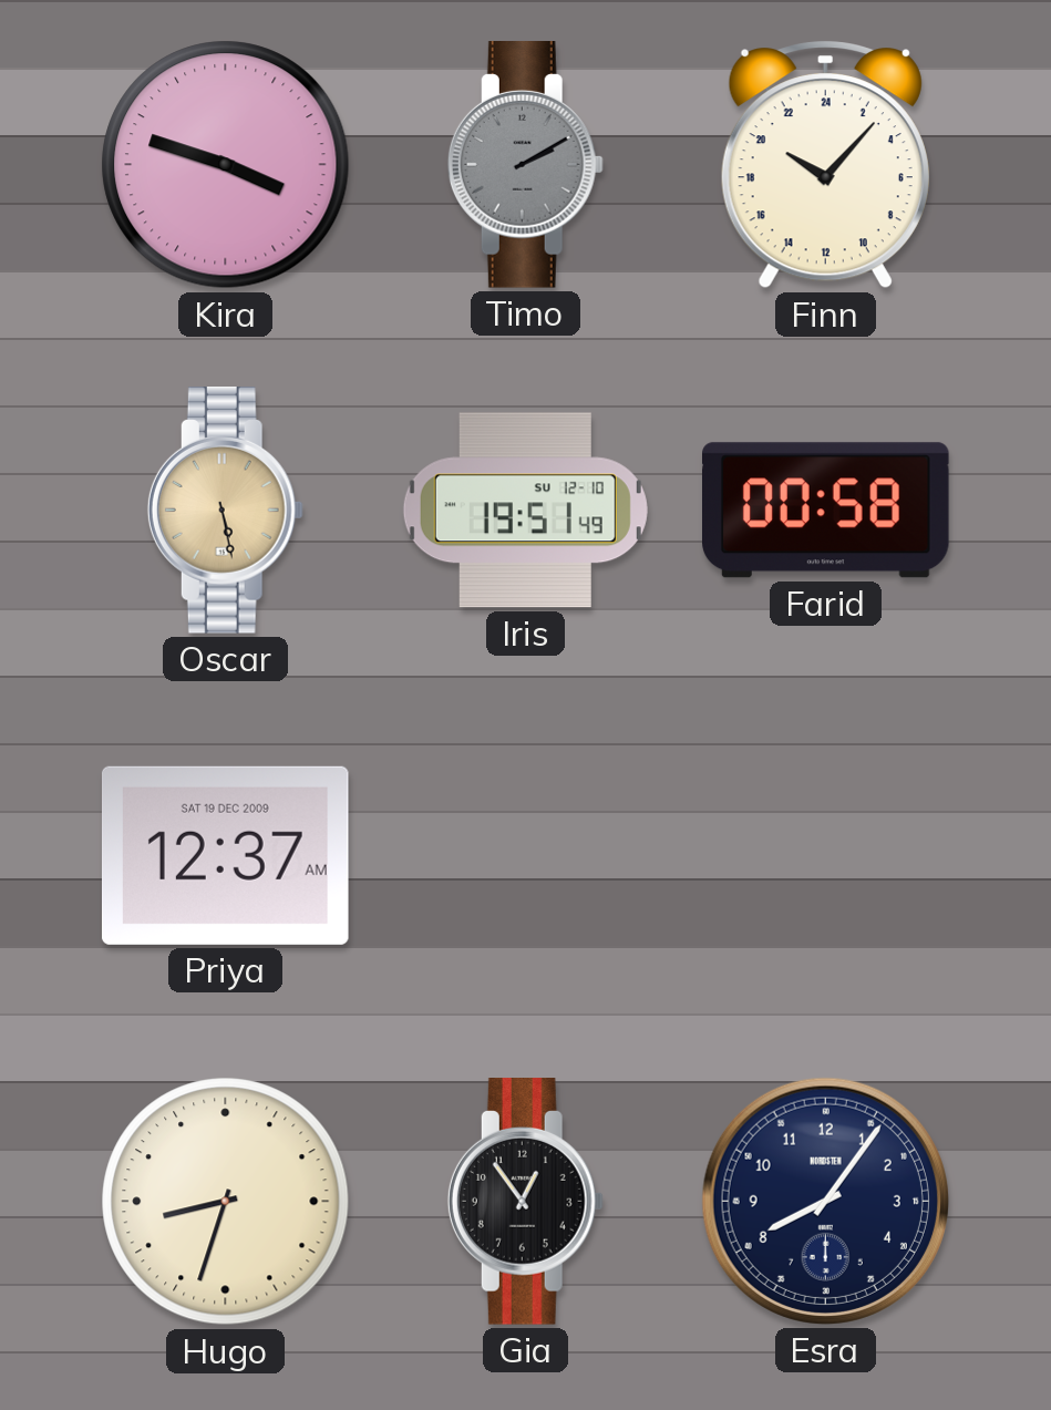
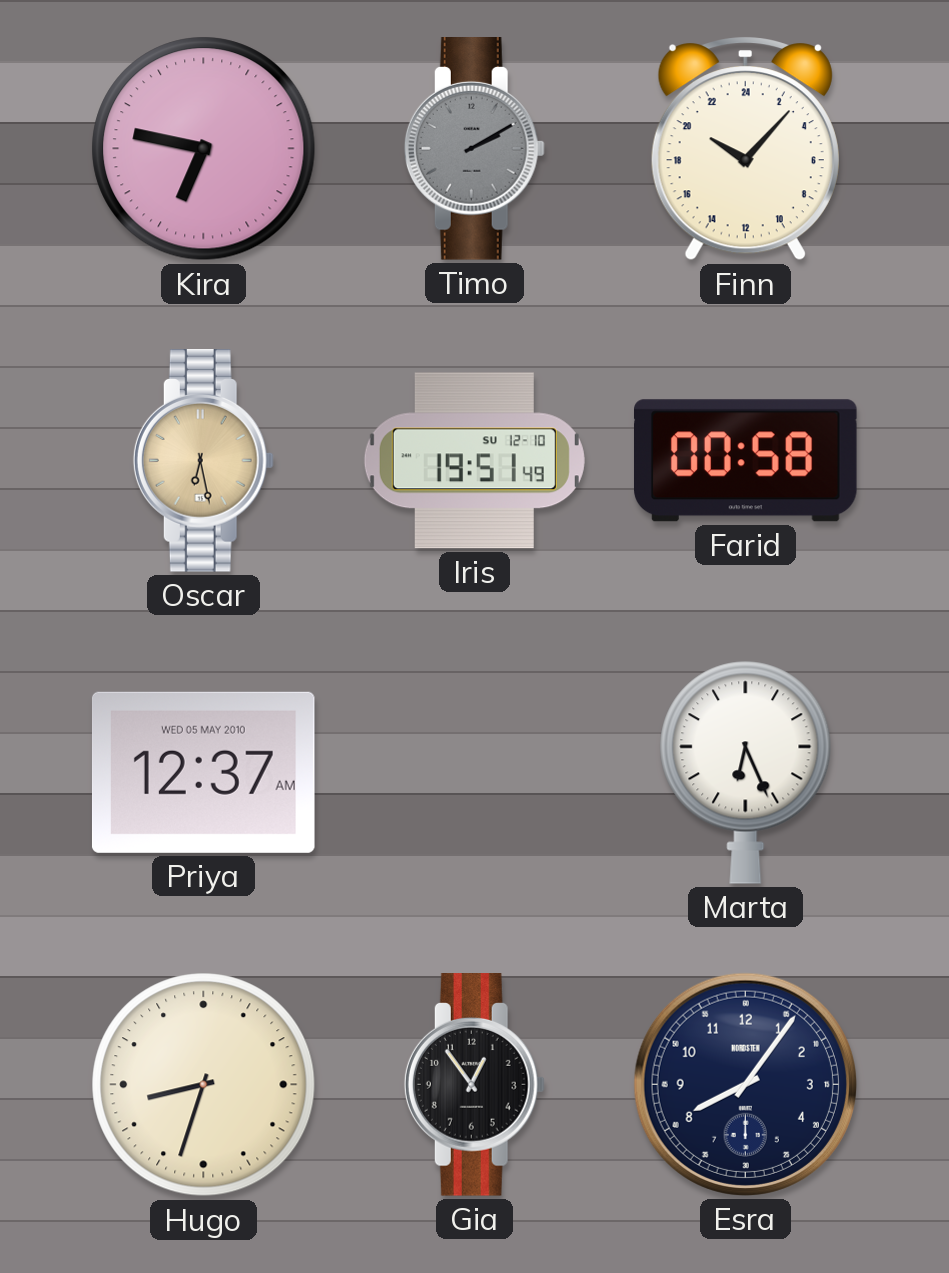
Kira: 3:48 -> 6:47 (204, 149)
Oscar: 5:28 -> 6:28 (203, 461)
Priya date: SAT 19 DEC 2009 -> WED 05 MAY 2010 (203, 772)
Marta: none -> 6:26 (746, 772)
